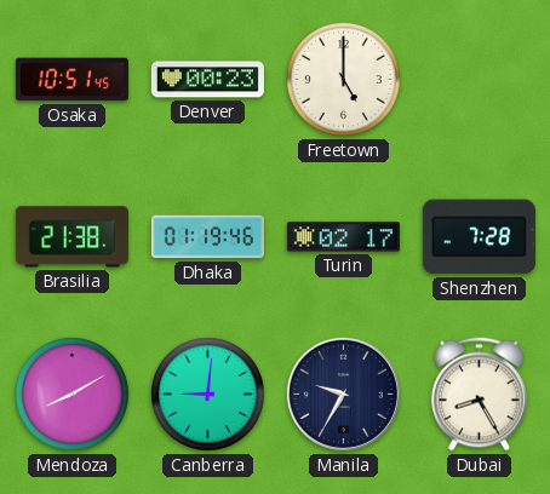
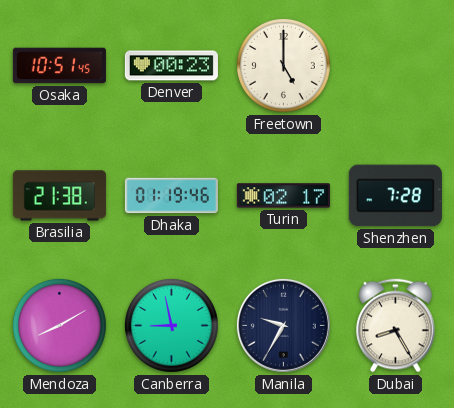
Canberra: 9:01 -> 8:58 (171, 325)
